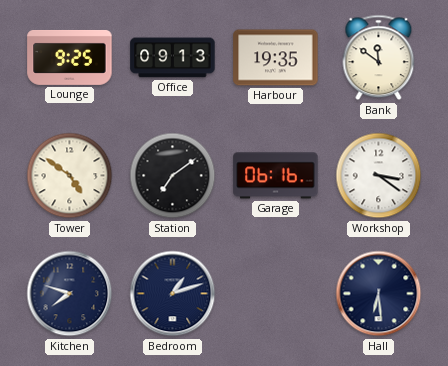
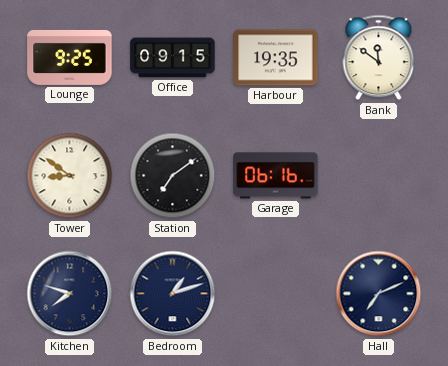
Office: 09:13 -> 09:15 (173, 58)
Tower: 4:51 -> 8:51 (70, 176)
Workshop: 3:21 -> none (379, 176)
Hall: 6:29 -> 7:11 (379, 294)
